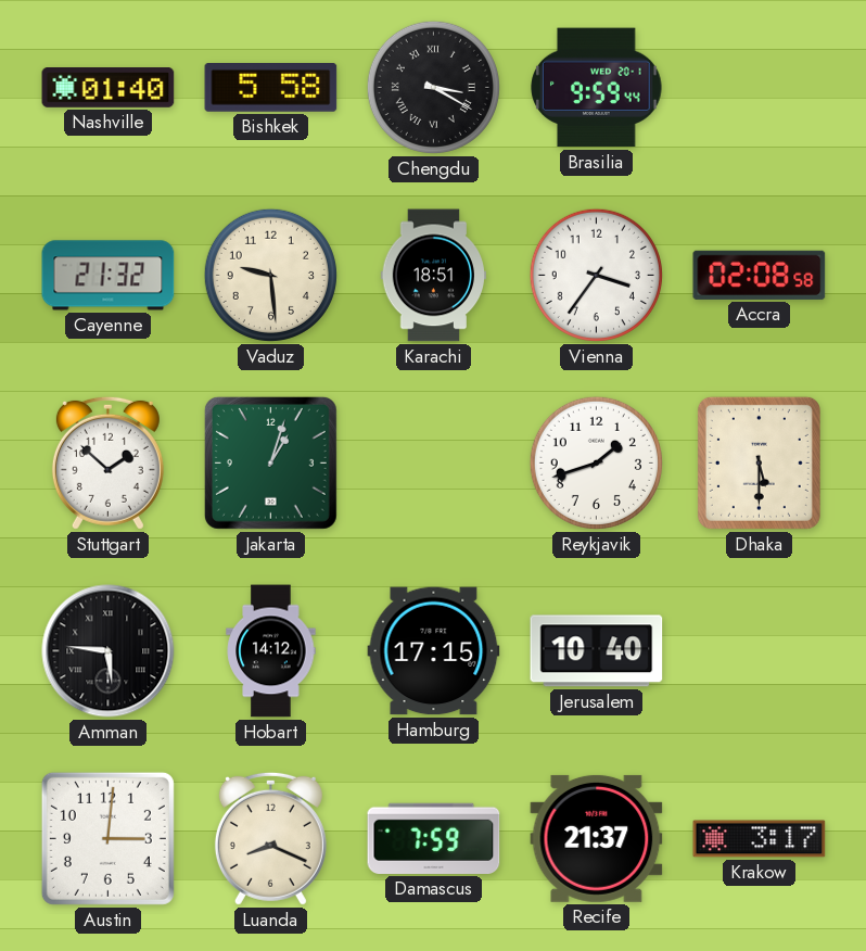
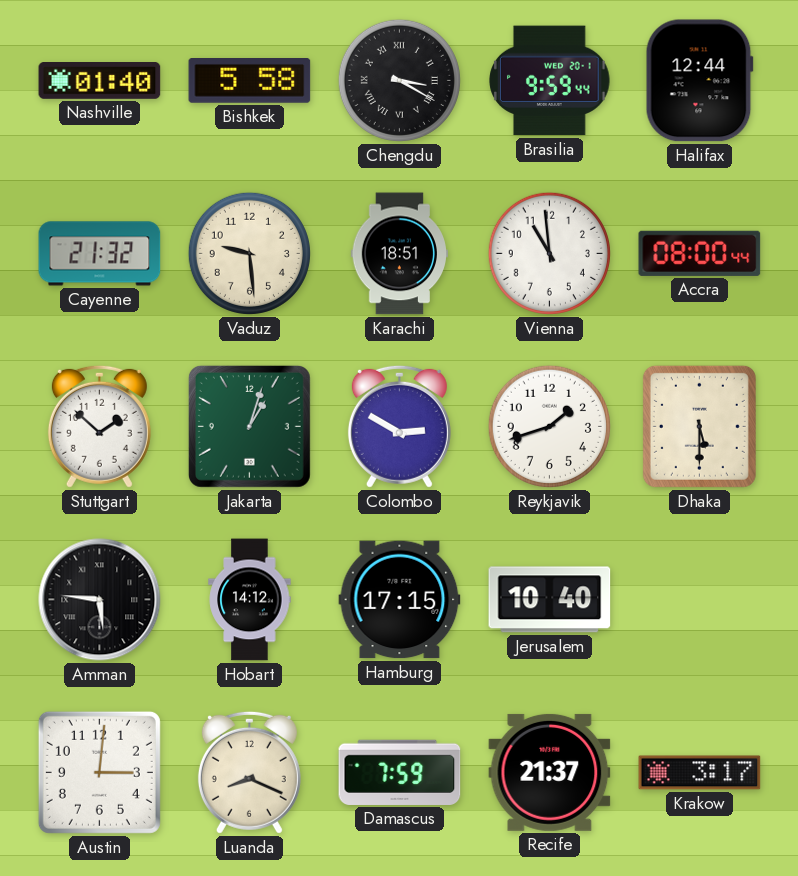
Halifax: none -> 12:44 (699, 81)
Vienna: 3:36 -> 10:59 (549, 253)
Accra: 02:08 -> 08:00 (700, 253)
Colombo: none -> 2:50 (399, 426)
